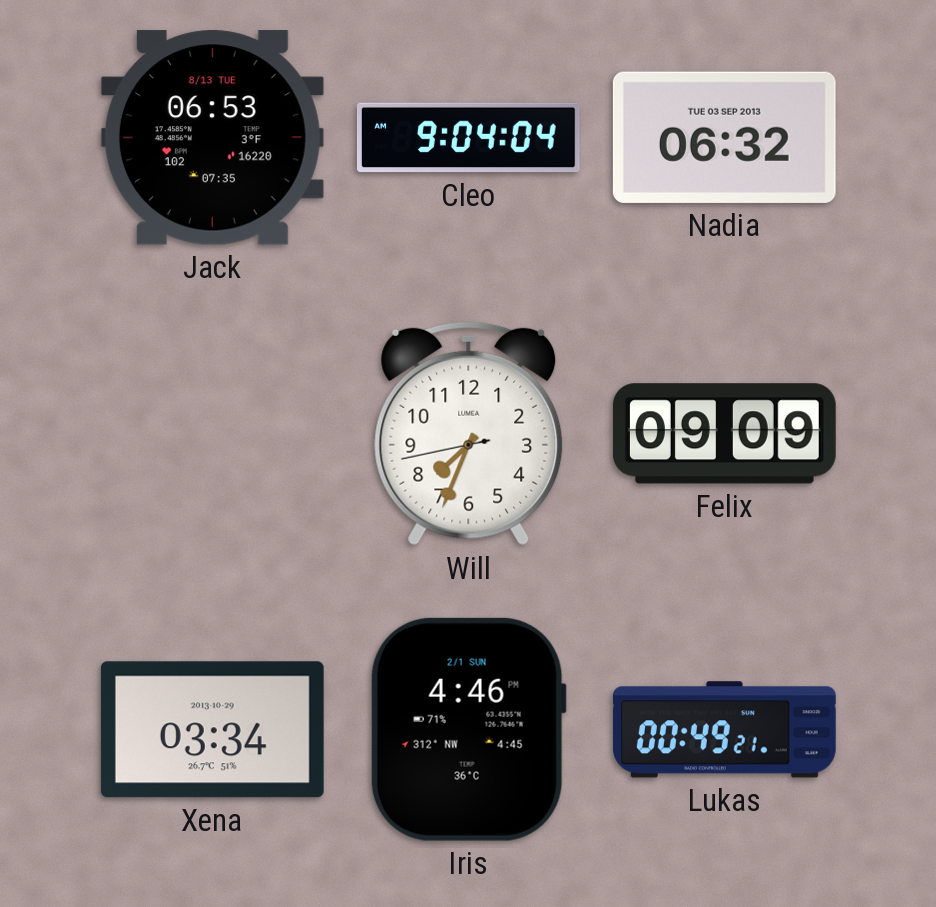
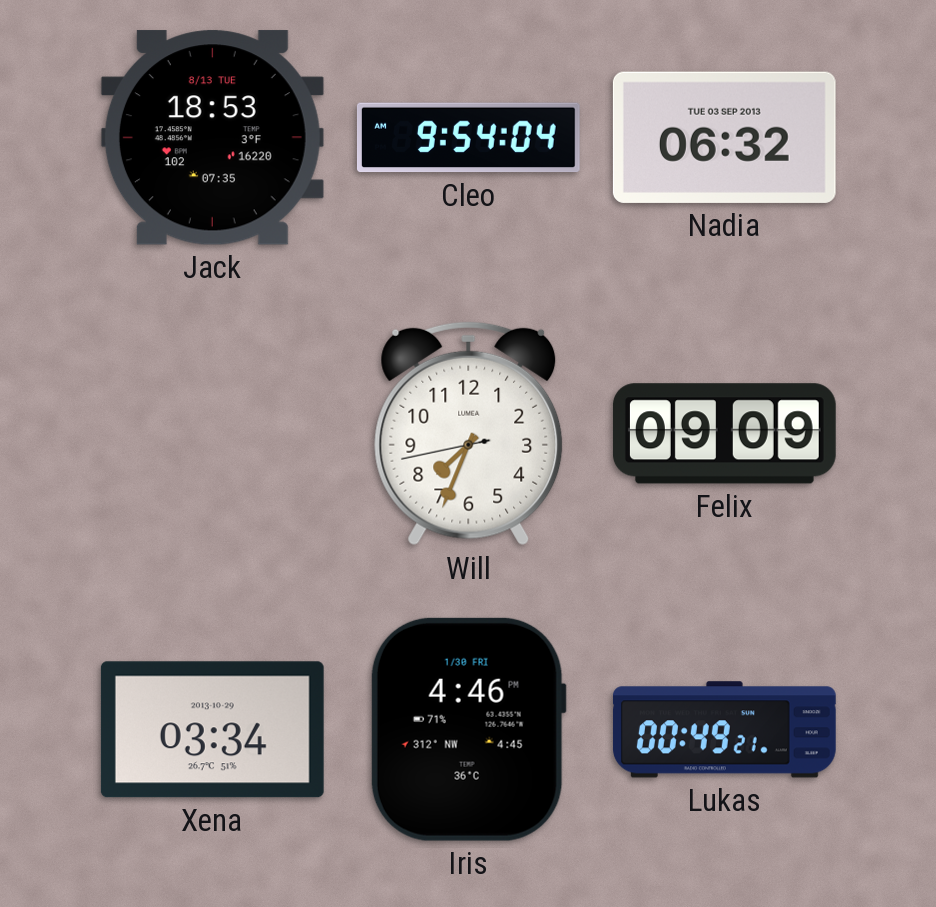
Jack: 06:53 -> 18:53 (212, 138)
Cleo: 9:04 -> 9:54 (468, 138)
Iris date: 2/1 SUN -> 1/30 FRI (468, 729)
